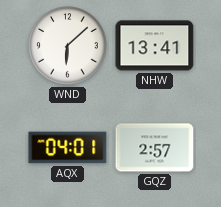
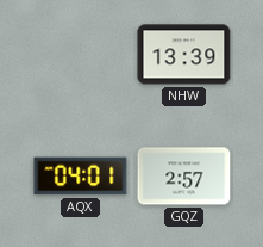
WND: 6:08 -> none (68, 46)
NHW: 13:41 -> 13:39 (184, 55)
